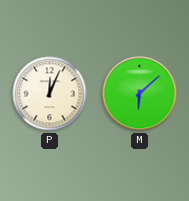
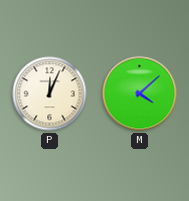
M: 6:08 -> 4:08 (140, 94)
